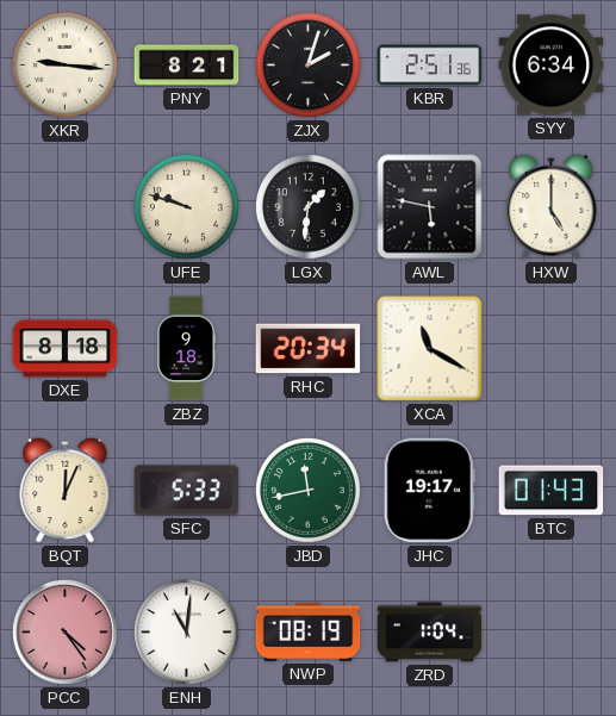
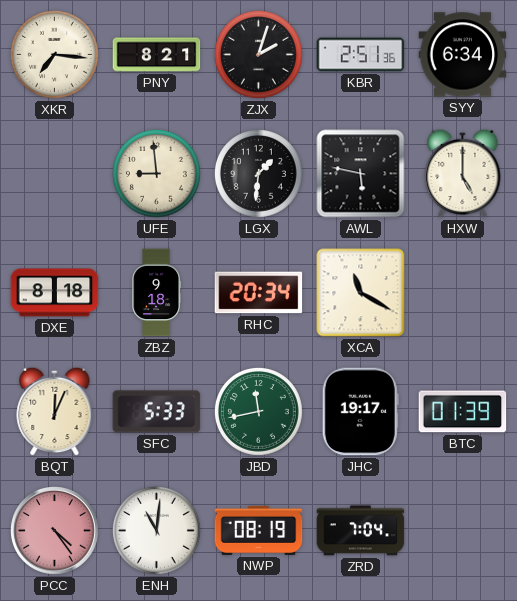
XKR: 9:16 -> 7:16 (54, 54)
UFE: 9:48 -> 8:59 (156, 173)
BTC: 01:43 -> 01:39 (463, 412)
ZRD: 1:04 -> 7:04 (361, 531)
